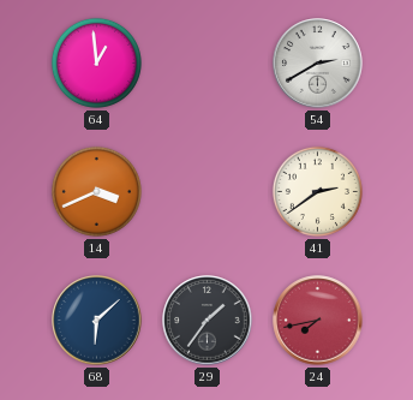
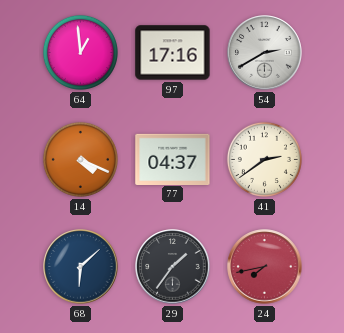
97: none -> 17:16 (173, 53)
14: 3:41 -> 4:19 (80, 159)
77: none -> 04:37 (173, 159)
